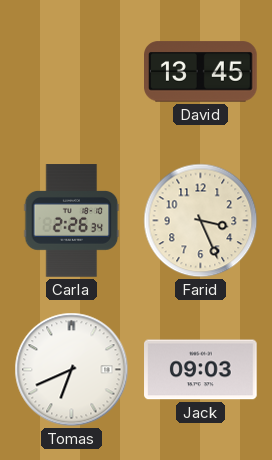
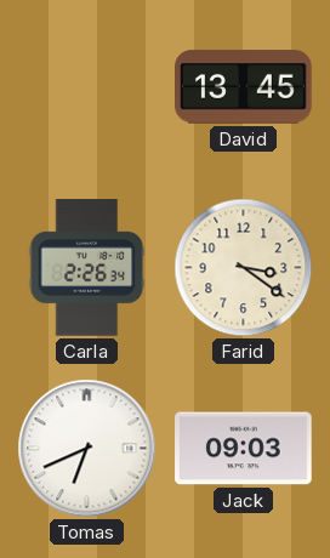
Farid: 3:26 -> 3:21 (244, 268)
